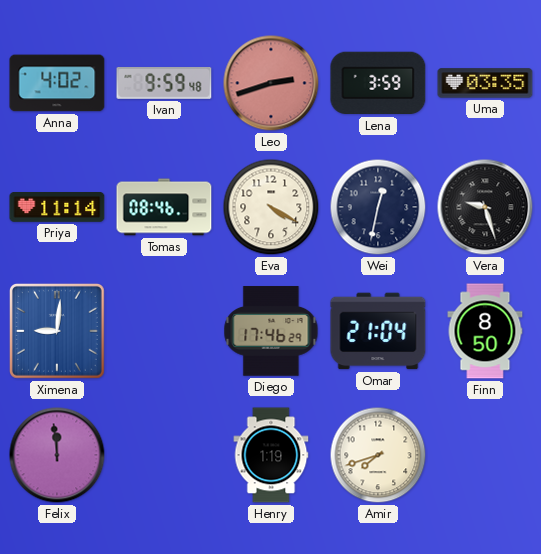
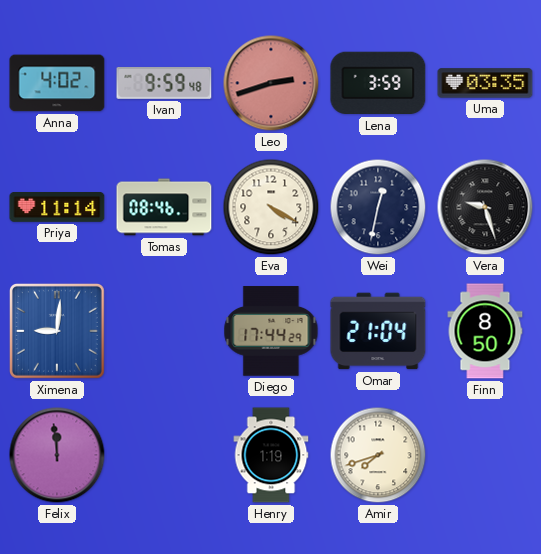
Diego: 17:46 -> 17:44 (271, 331)
